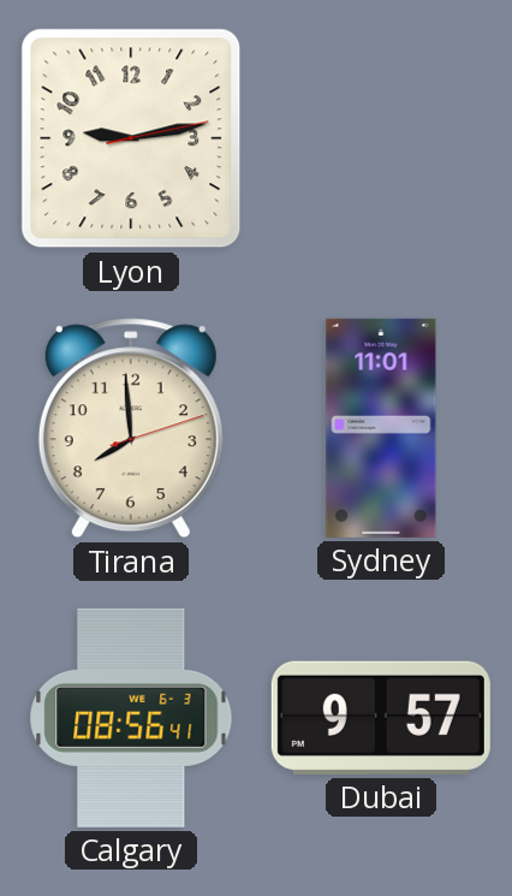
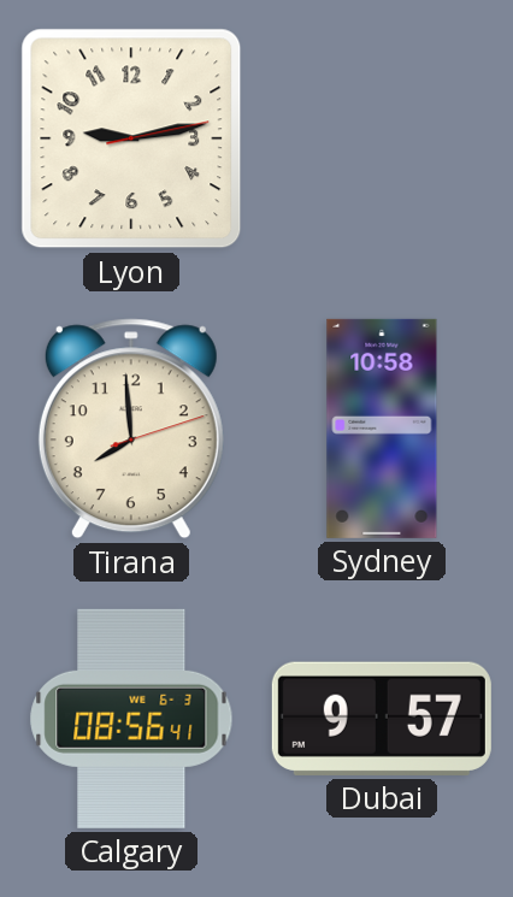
Sydney: 11:01 -> 10:58 (382, 429)
